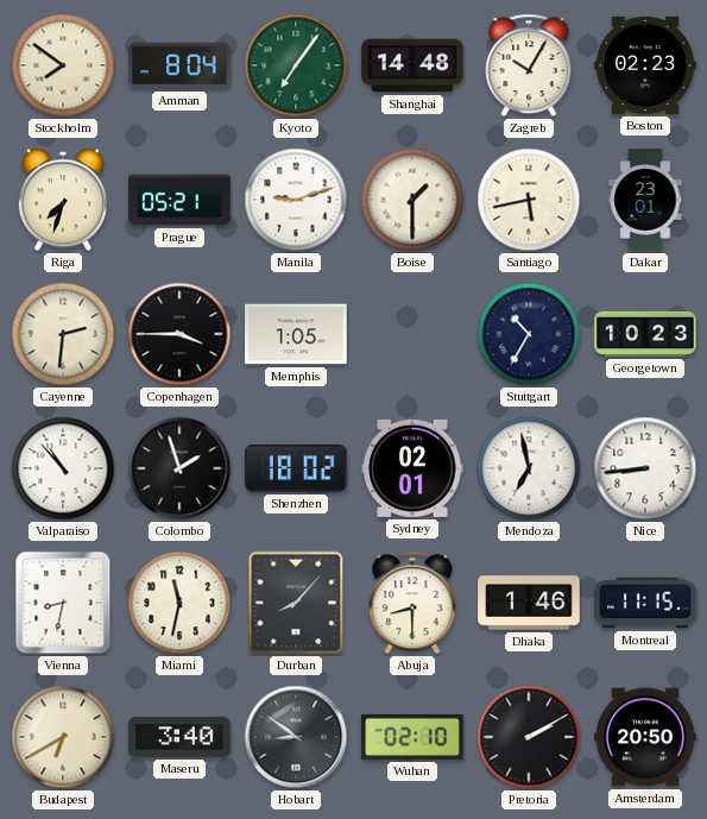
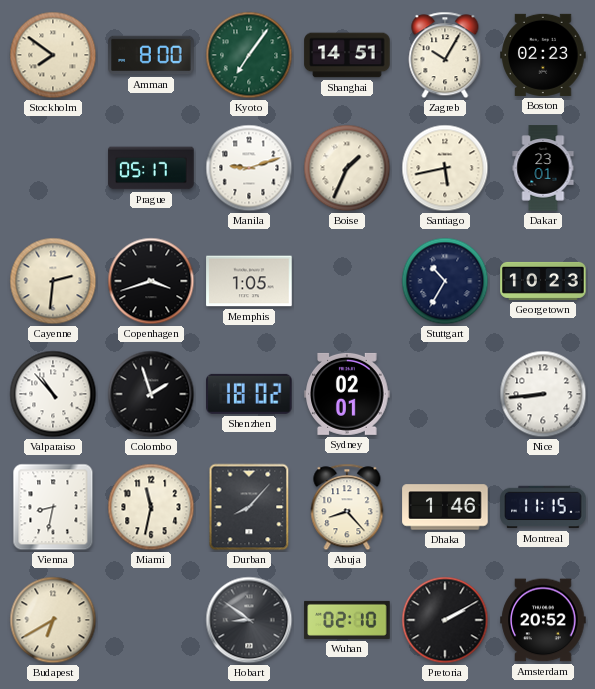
Amman: 8:04 -> 8:00 (151, 55)
Shanghai: 14:48 -> 14:51 (347, 55)
Riga: 7:33 -> none (63, 200)
Prague: 05:21 -> 05:17 (151, 168)
Boise: 1:30 -> 1:34 (347, 168)
Copenhagen: 3:45 -> 3:42 (151, 281)
Mendoza: 6:58 -> none (529, 468)
Abuja: 8:30 -> 8:23 (347, 507)
Maseru: 3:40 -> none (179, 737)
Amsterdam: 20:50 -> 20:52 (543, 620)
